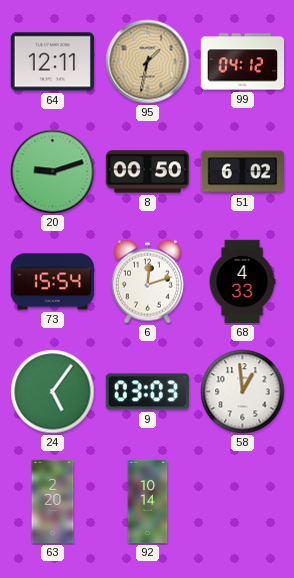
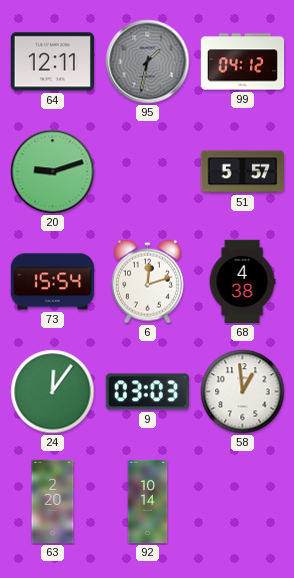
95 dial: champagne -> grey (148, 62)
8: 00:50 -> none (148, 172)
51: 6:02 -> 5:57 (242, 172)
68: 4:33 -> 4:38 (242, 282)
24: 5:06 -> 12:06 (53, 392)
